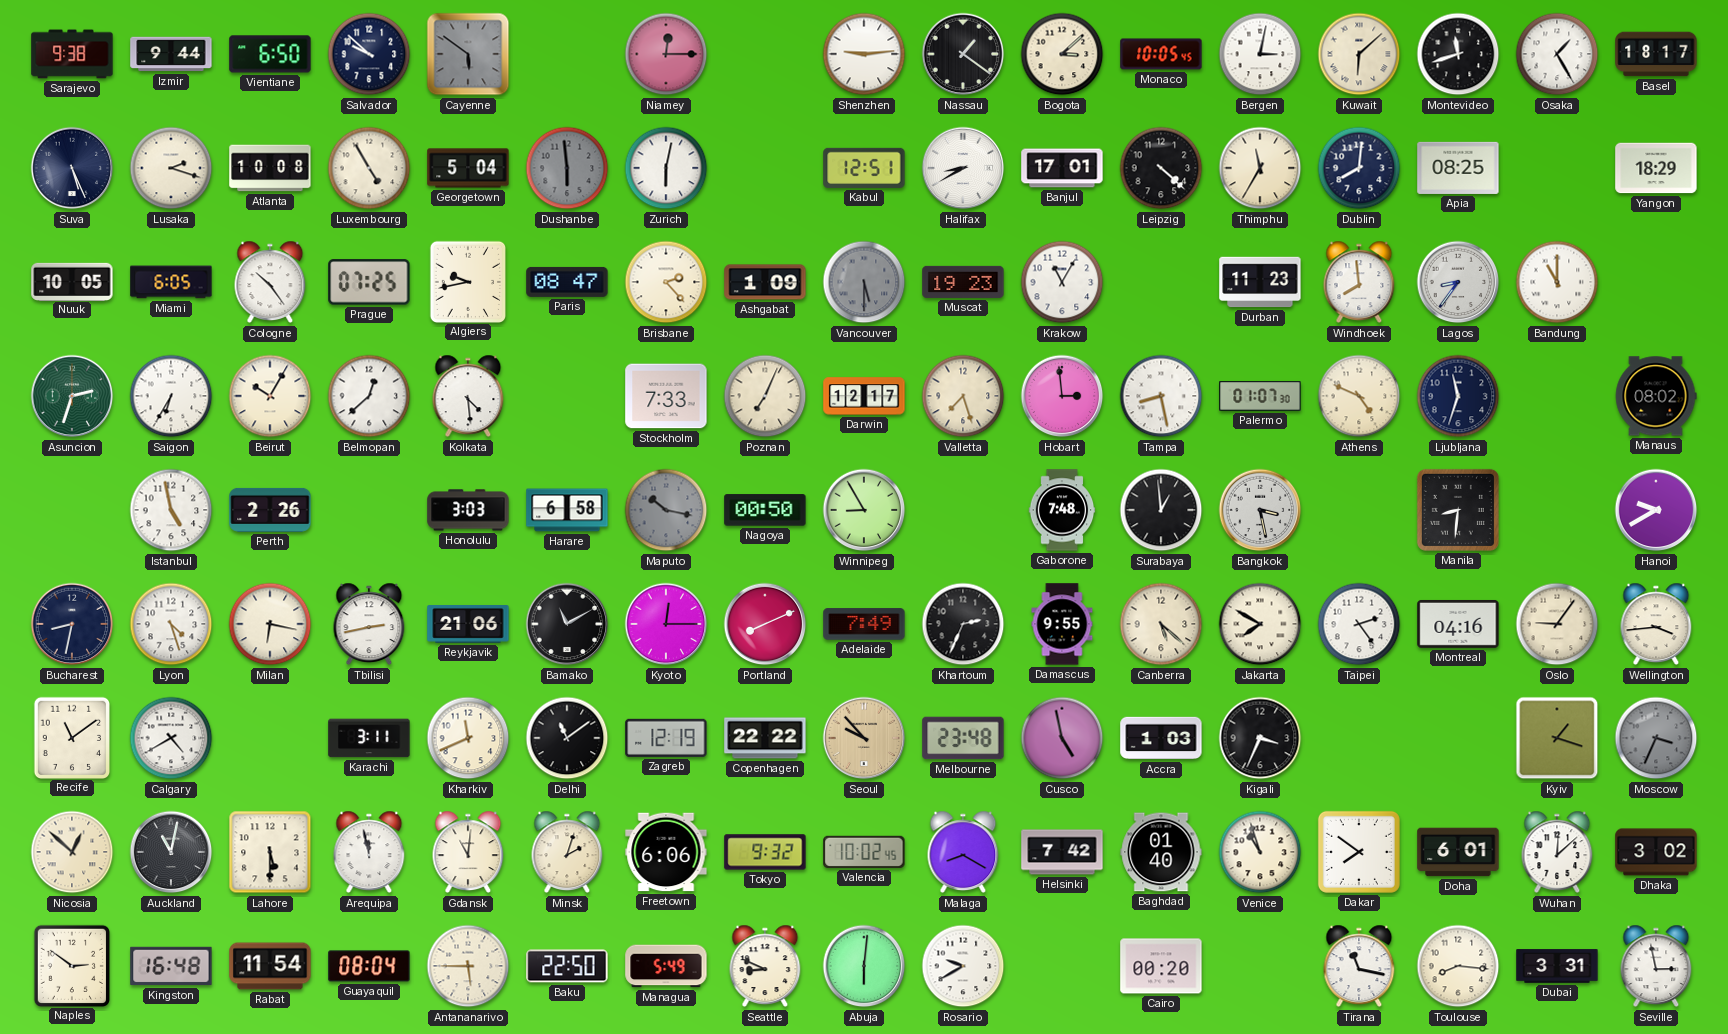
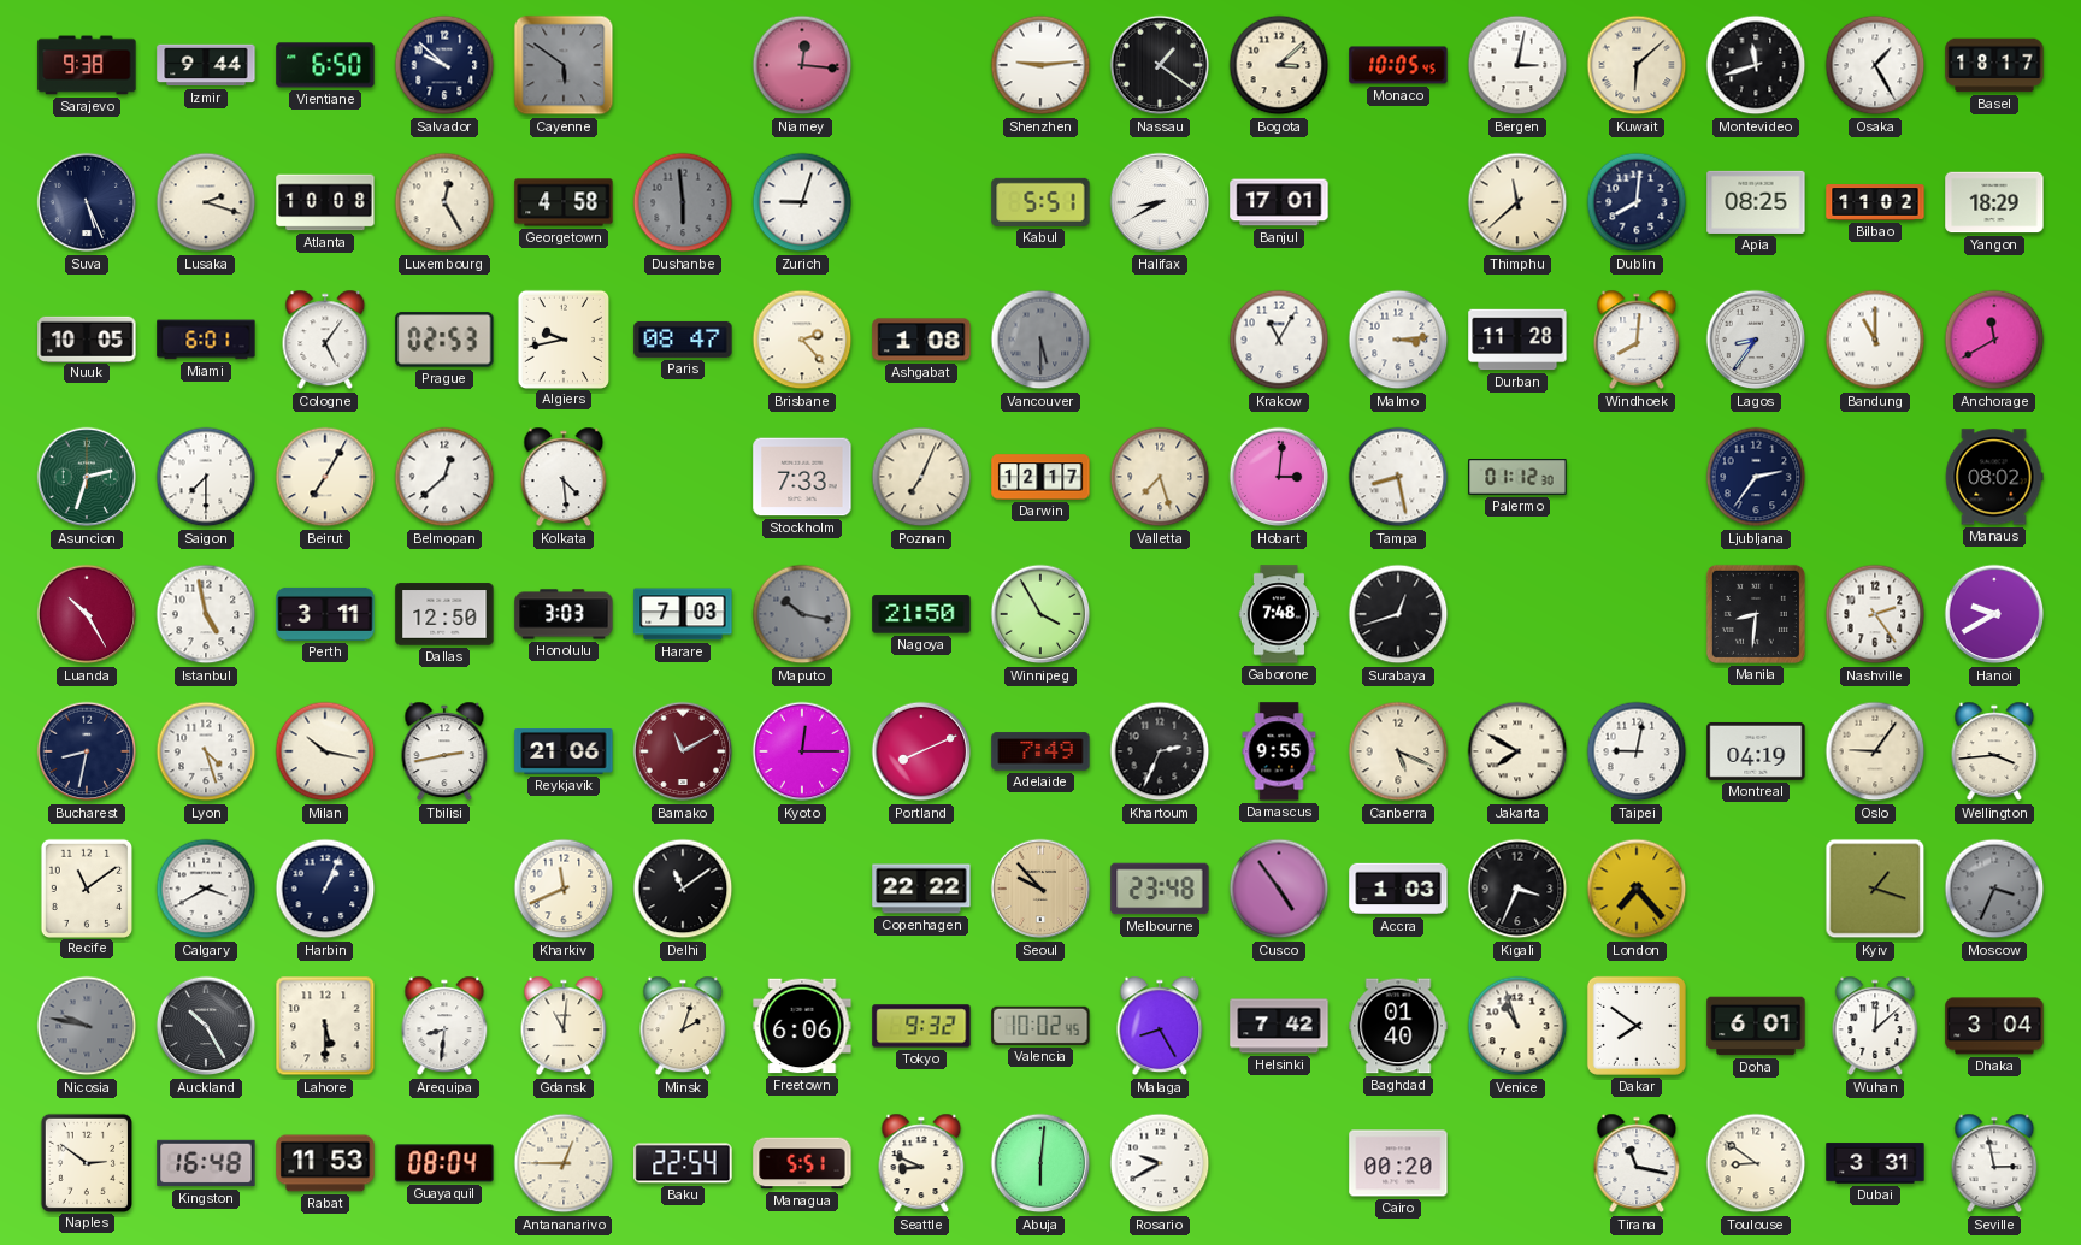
Niamey: 12:15 -> 12:16 (802, 65)
Luxembourg: 4:55 -> 12:25 (444, 202)
Georgetown: 5:04 -> 4:58 (564, 202)
Zurich: 6:02 -> 9:03 (802, 202)
Kabul: 12:51 -> 5:51 (1040, 202)
Leipzig: 4:22 -> none (1161, 168)
Thimphu: 11:35 -> 11:38 (1517, 202)
Bilbao: none -> 11:02 (1875, 202)
Miami: 6:05 -> 6:01 (206, 340)
Cologne: 10:24 -> 5:06 (325, 340)
Prague: 07:25 -> 02:53 (444, 340)
Ashgabat: 1:09 -> 1:08 (921, 340)
Muscat: 19:23 -> none (963, 282)
Malmo: none -> 3:14 (1398, 340)
Durban: 11:23 -> 11:28 (1517, 340)
Windhoek: 7:59 -> 8:01 (1637, 340)
Anchorage: none -> 11:40 (1994, 340)
Saigon: 6:35 -> 7:30 (206, 477)
Beirut: 10:05 -> 7:05 (325, 477)
Hobart: 2:59 -> 3:01 (1279, 477)
Palermo: 01:07 -> 01:12 (1517, 477)
Athens: 4:49 -> none (1359, 396)
Ljubljana: 11:33 -> 2:36 (1756, 477)
Luanda: none -> 10:25 (87, 614)
Perth: 2:26 -> 3:11 (325, 614)
Dallas: none -> 12:50 (444, 614)
Harare: 6:58 -> 7:03 (683, 614)
Nagoya: 00:50 -> 21:50 (921, 614)
Winnipeg: 8:55 -> 3:55 (1040, 614)
Surabaya: 12:59 -> 12:42 (1398, 614)
Bangkok: 3:28 -> none (1260, 510)
Nashville: none -> 2:24 (1875, 614)
Milan: 6:17 -> 10:17 (325, 751)
Bamako dial: black -> burgundy (683, 751)
Canberra: 5:22 -> 5:19 (1398, 751)
Taipei: 2:24 -> 9:02 (1637, 751)
Montreal: 04:16 -> 04:19 (1756, 751)
Calgary: 4:40 -> 3:40 (206, 889)
Harbin: none -> 1:04 (325, 889)
Karachi: 3:11 -> none (369, 738)
Zagreb: 12:19 -> none (666, 738)
Cusco: 4:58 -> 4:54 (1279, 889)
London: none -> 7:23 (1637, 889)
Nicosia: 12:52 -> 9:47 (87, 1026)
Nicosia dial: cream -> grey (87, 1026)
Auckland: 11:02 -> 10:25 (206, 1026)
Arequipa: 11:58 -> 8:31 (444, 1026)
Malaga: 8:20 -> 8:25 (1160, 1026)
Dhaka: 3:02 -> 3:04 (1994, 1026)
Rabat: 11:54 -> 11:53 (325, 1163)
Antananarivo: 5:45 -> 12:45 (564, 1163)
Baku: 22:50 -> 22:54 (683, 1163)
Managua: 5:49 -> 5:51 (802, 1163)
Toulouse: 8:16 -> 8:51 (1756, 1163)
